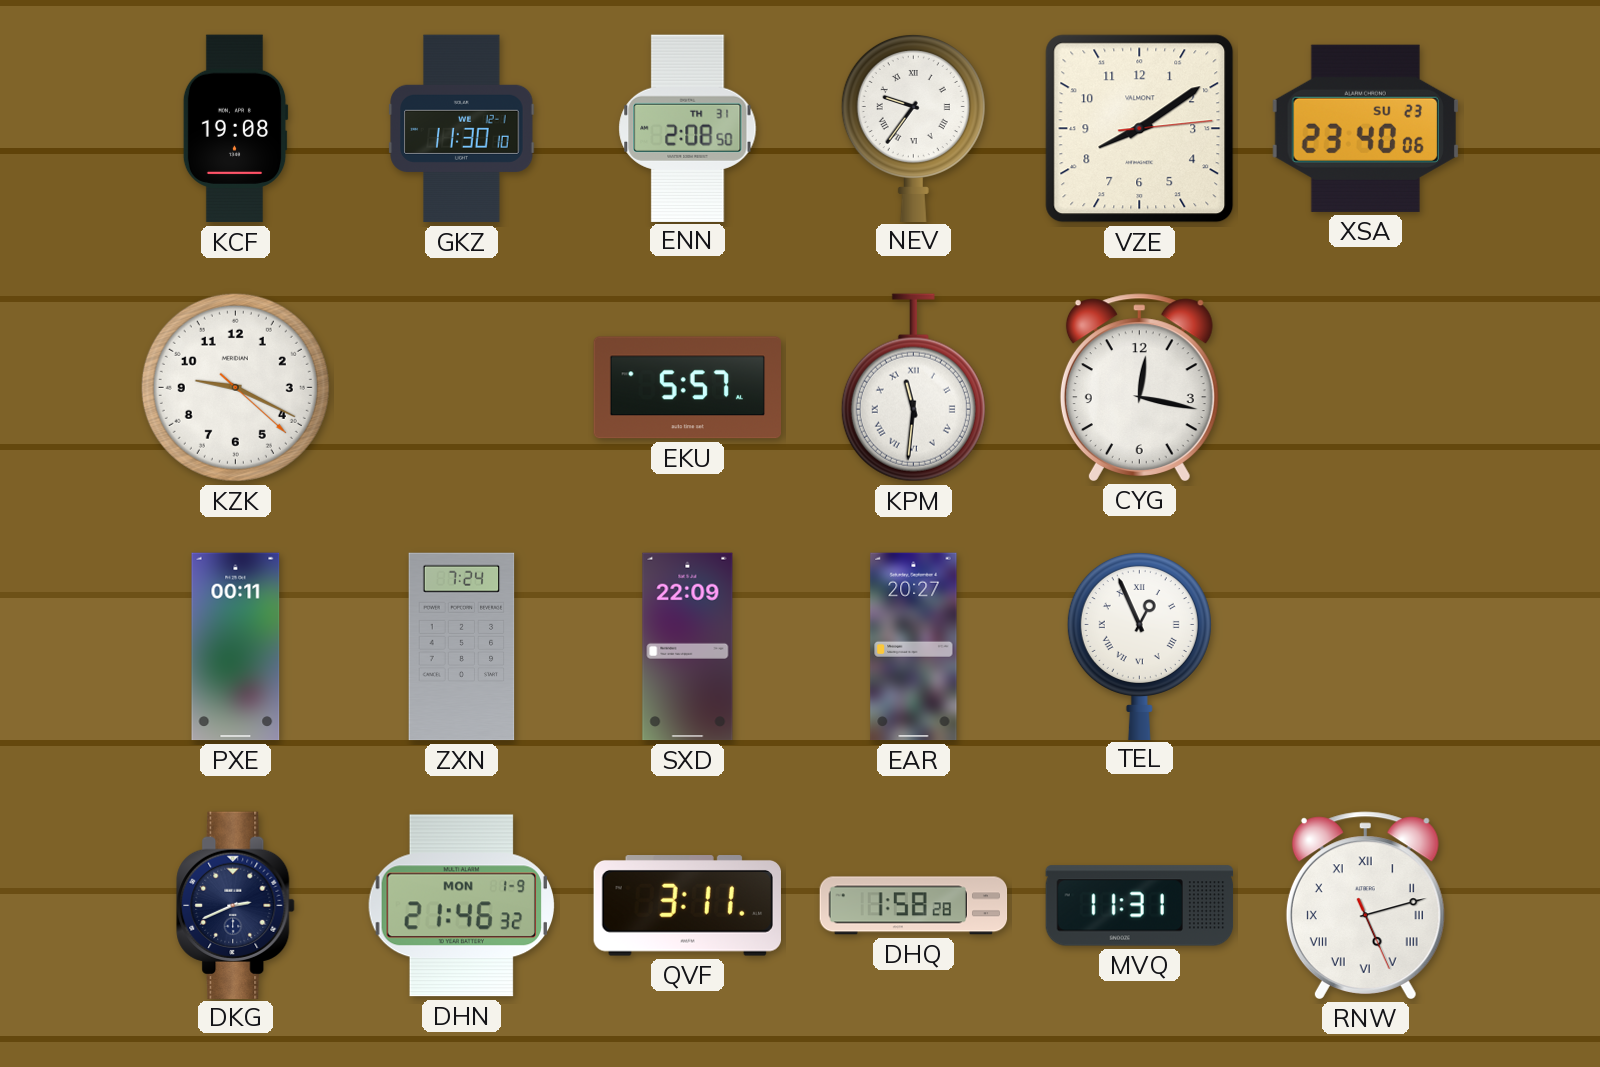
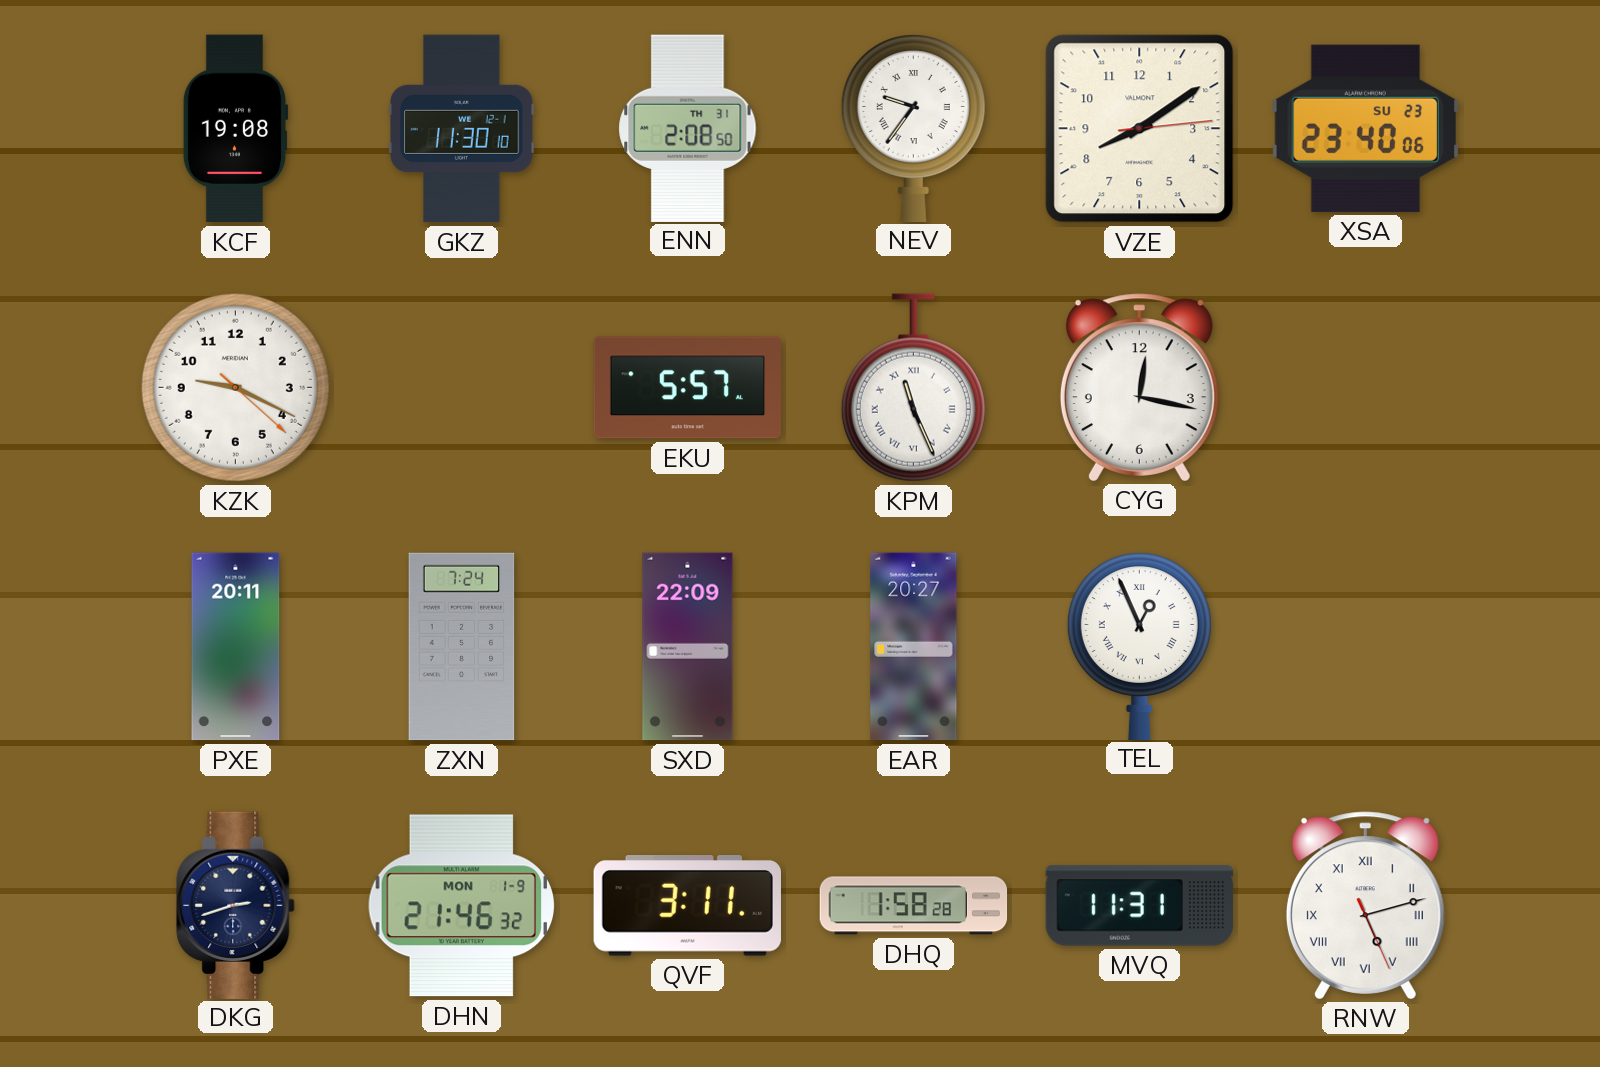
KPM: 11:31 -> 11:26 (913, 388)
PXE: 00:11 -> 20:11 (236, 647)
DKG: 2:41 -> 2:42 (236, 905)
